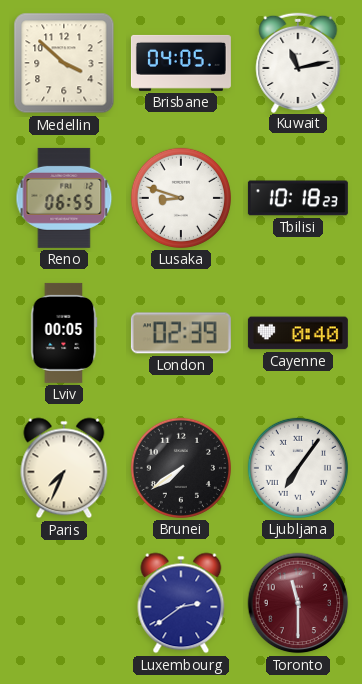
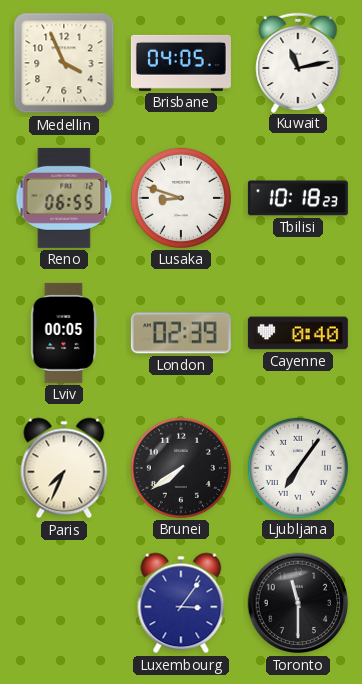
Medellin: 3:52 -> 3:56 (64, 63)
Luxembourg: 2:39 -> 3:06 (181, 603)
Toronto dial: burgundy -> black (298, 603)
